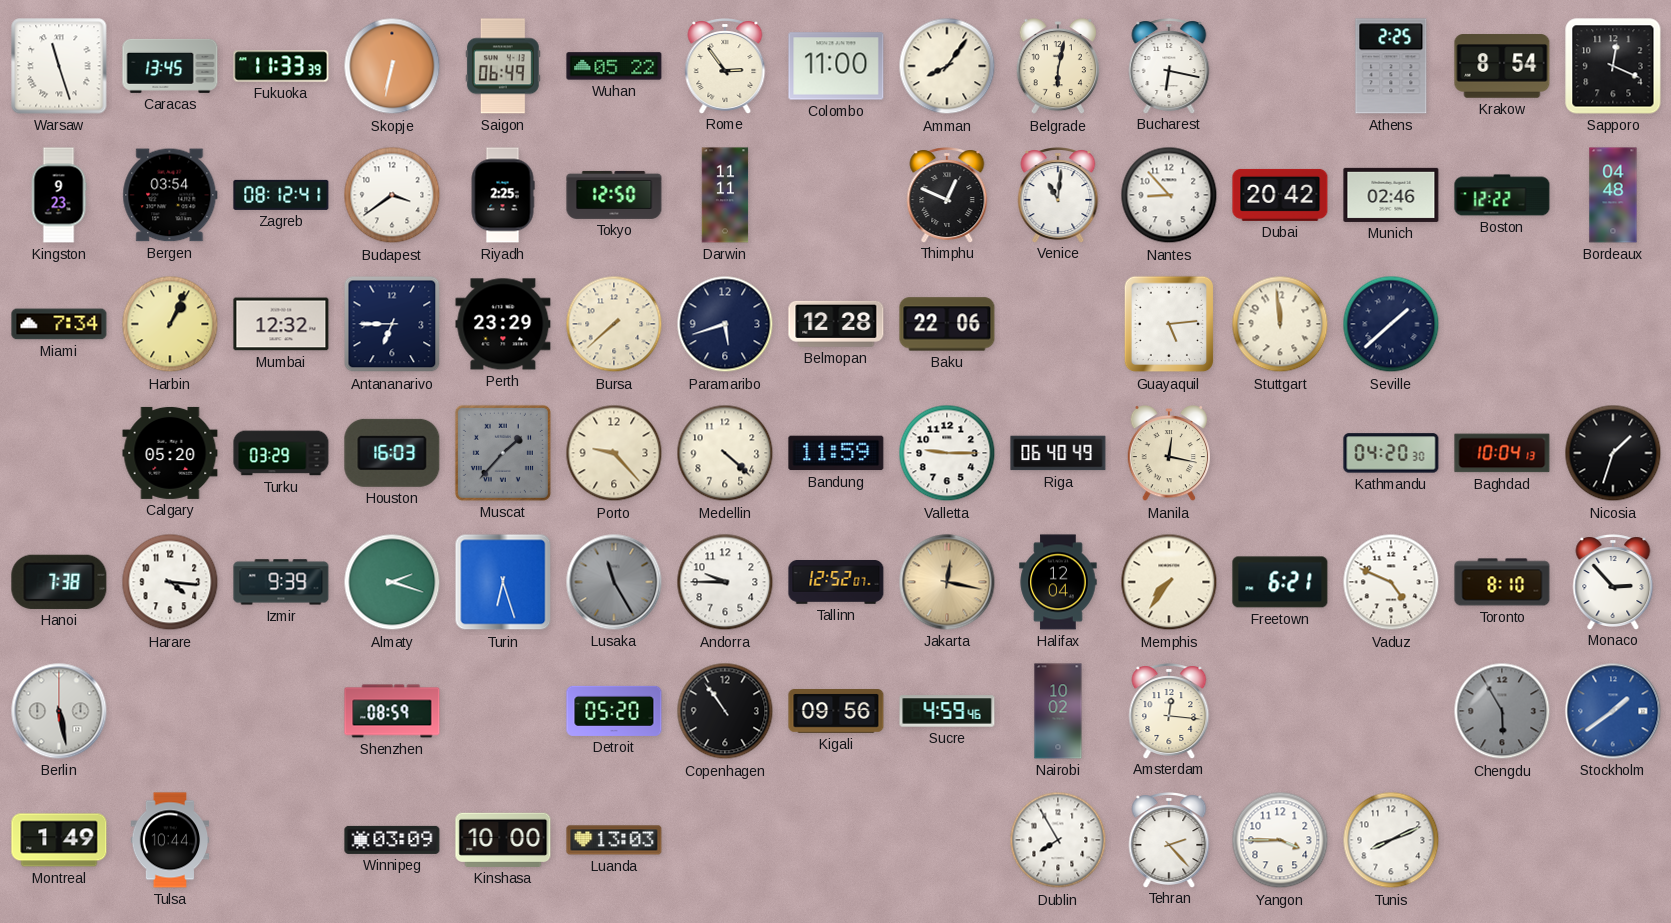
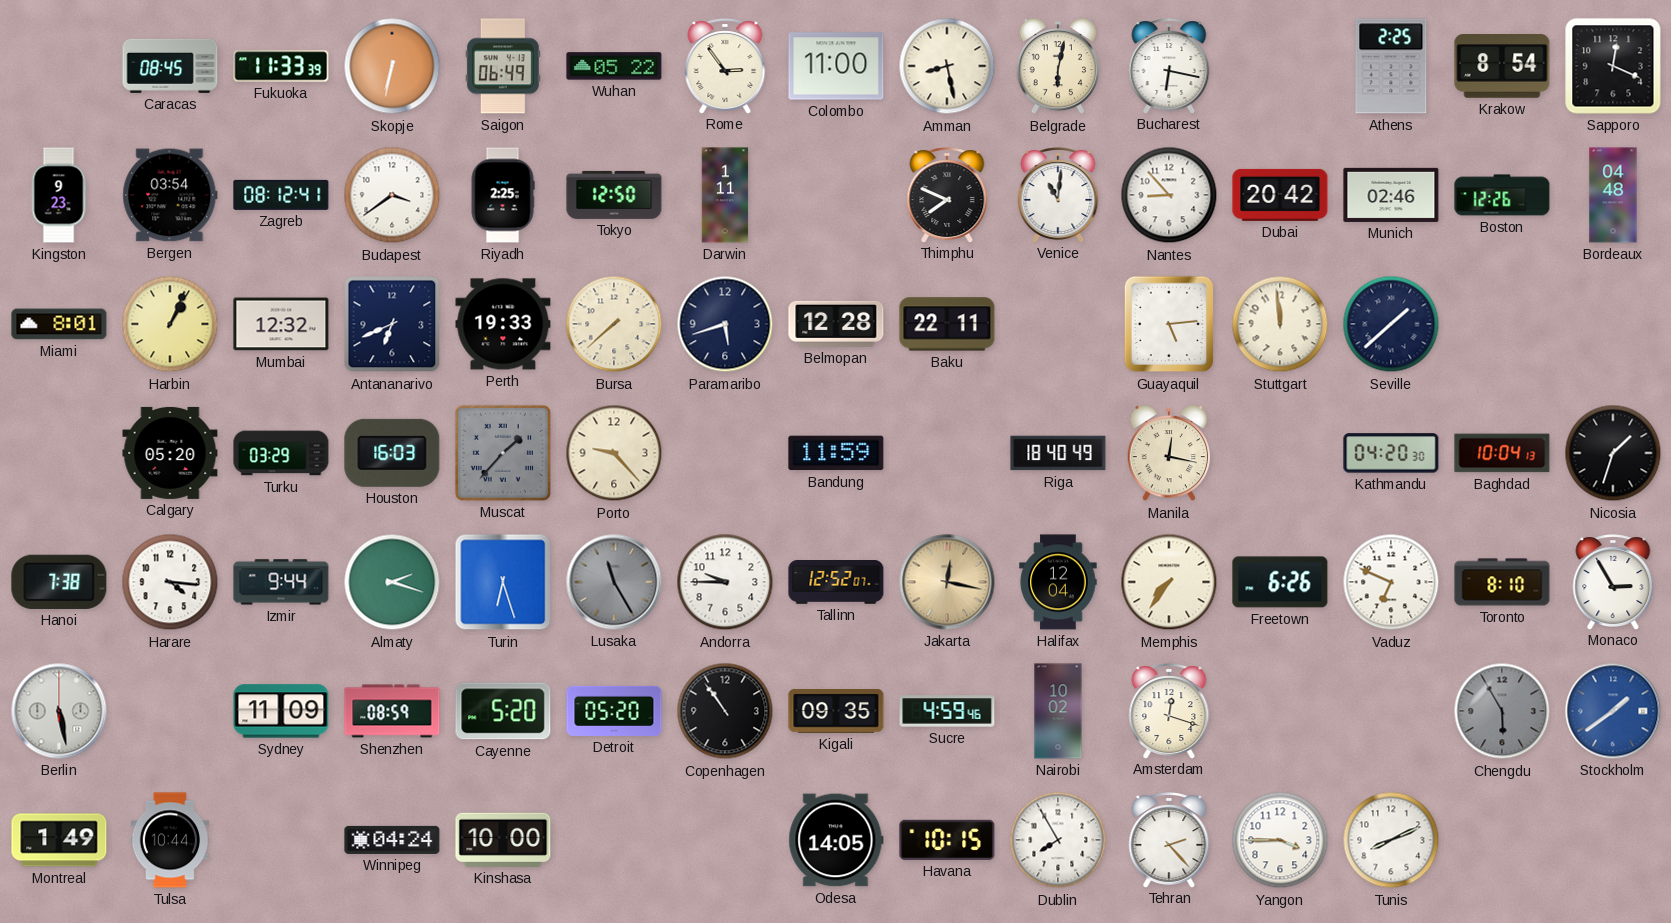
Warsaw: 11:27 -> none (59, 66)
Caracas: 13:45 -> 08:45 (170, 66)
Amman: 8:06 -> 8:28 (947, 66)
Darwin: 11:11 -> 1:11 (725, 195)
Thimphu: 12:49 -> 7:49 (947, 195)
Boston: 12:22 -> 12:26 (1502, 195)
Miami: 7:34 -> 8:01 (59, 324)
Antananarivo: 6:45 -> 6:41 (392, 324)
Perth: 23:29 -> 19:33 (503, 324)
Baku: 22:06 -> 22:11 (947, 324)
Medellin: 4:22 -> none (725, 453)
Valletta: 9:15 -> none (947, 453)
Riga: 06:40 -> 18:40 (1058, 453)
Izmir: 9:39 -> 9:44 (281, 582)
Freetown: 6:21 -> 6:26 (1280, 582)
Vaduz: 4:49 -> 6:49 (1391, 582)
Monaco: 2:53 -> 2:55 (1613, 582)
Sydney: none -> 11:09 (281, 711)
Cayenne: none -> 5:20 (503, 711)
Kigali: 09:56 -> 09:35 (836, 712)
Amsterdam: 12:16 -> 12:18 (1169, 711)
Winnipeg: 03:09 -> 04:24 (392, 840)
Luanda: 13:03 -> none (614, 840)
Odesa: none -> 14:05 (836, 840)
Havana: none -> 10:15 (947, 840)
